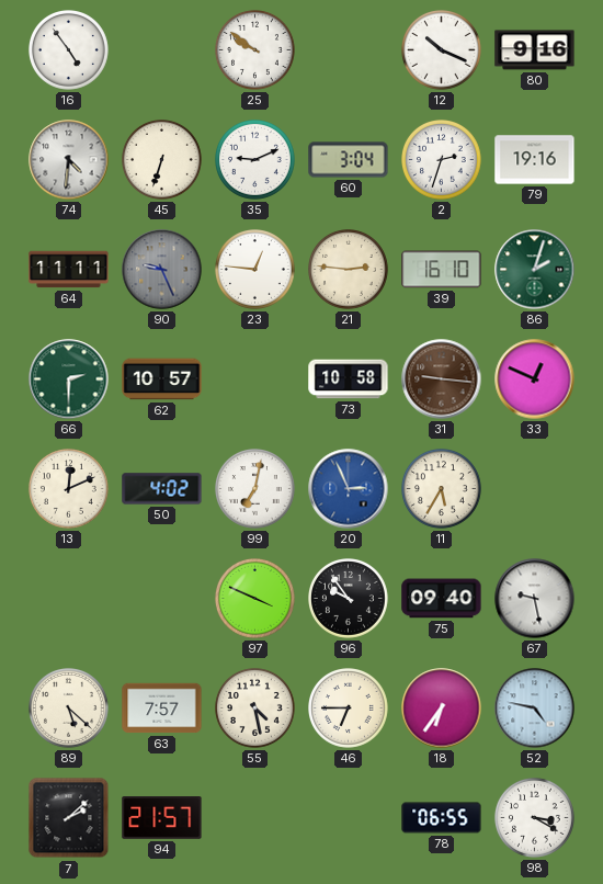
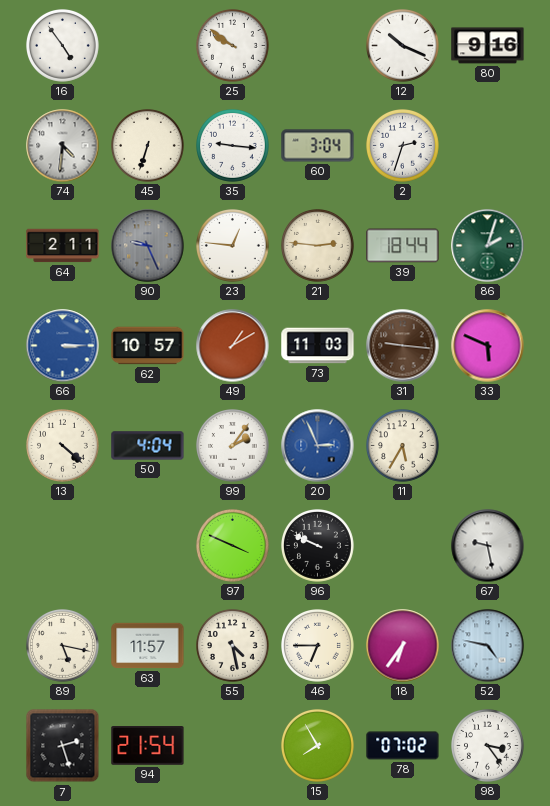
35: 9:11 -> 9:16 (233, 146)
79: 19:16 -> none (535, 160)
64: 11:11 -> 2:11 (63, 246)
39: 16:10 -> 18:44 (403, 246)
66: 2:30 -> 3:15 (63, 346)
66 dial: green -> blue (63, 346)
49: none -> 1:10 (233, 346)
73: 10:58 -> 11:03 (318, 346)
33: 12:49 -> 5:49 (488, 346)
13: 12:11 -> 4:22 (63, 446)
50: 4:02 -> 4:04 (148, 446)
99: 7:02 -> 2:06 (233, 446)
96: 9:54 -> 9:49 (318, 546)
75: 09:40 -> none (442, 599)
89: 5:22 -> 5:17 (63, 646)
63: 7:57 -> 11:57 (148, 646)
7: 2:08 -> 2:27 (63, 746)
94: 21:57 -> 21:54 (148, 746)
15: none -> 7:55 (318, 746)
78: 06:55 -> 07:02 (403, 746)
98: 3:20 -> 3:24 (488, 746)
